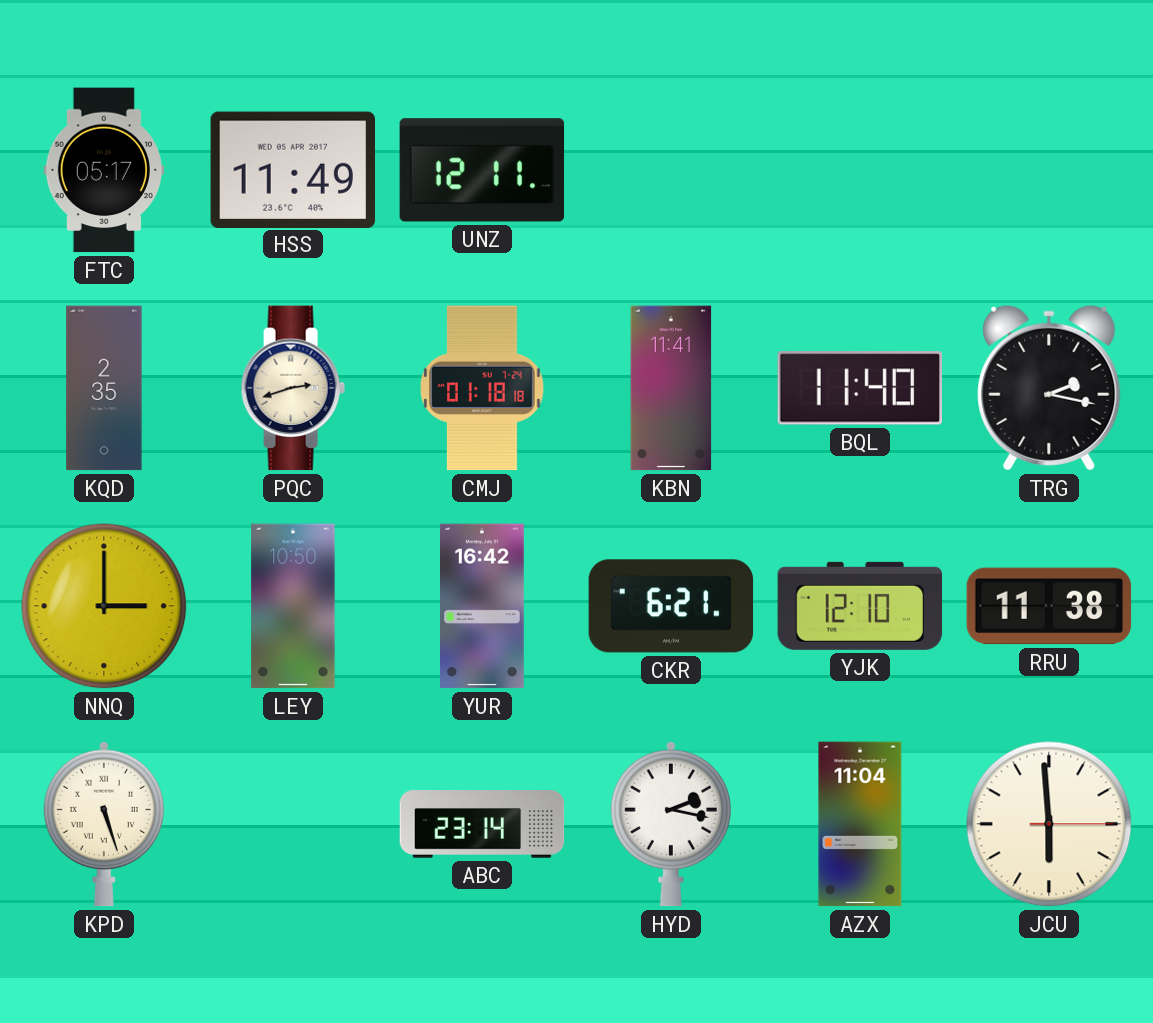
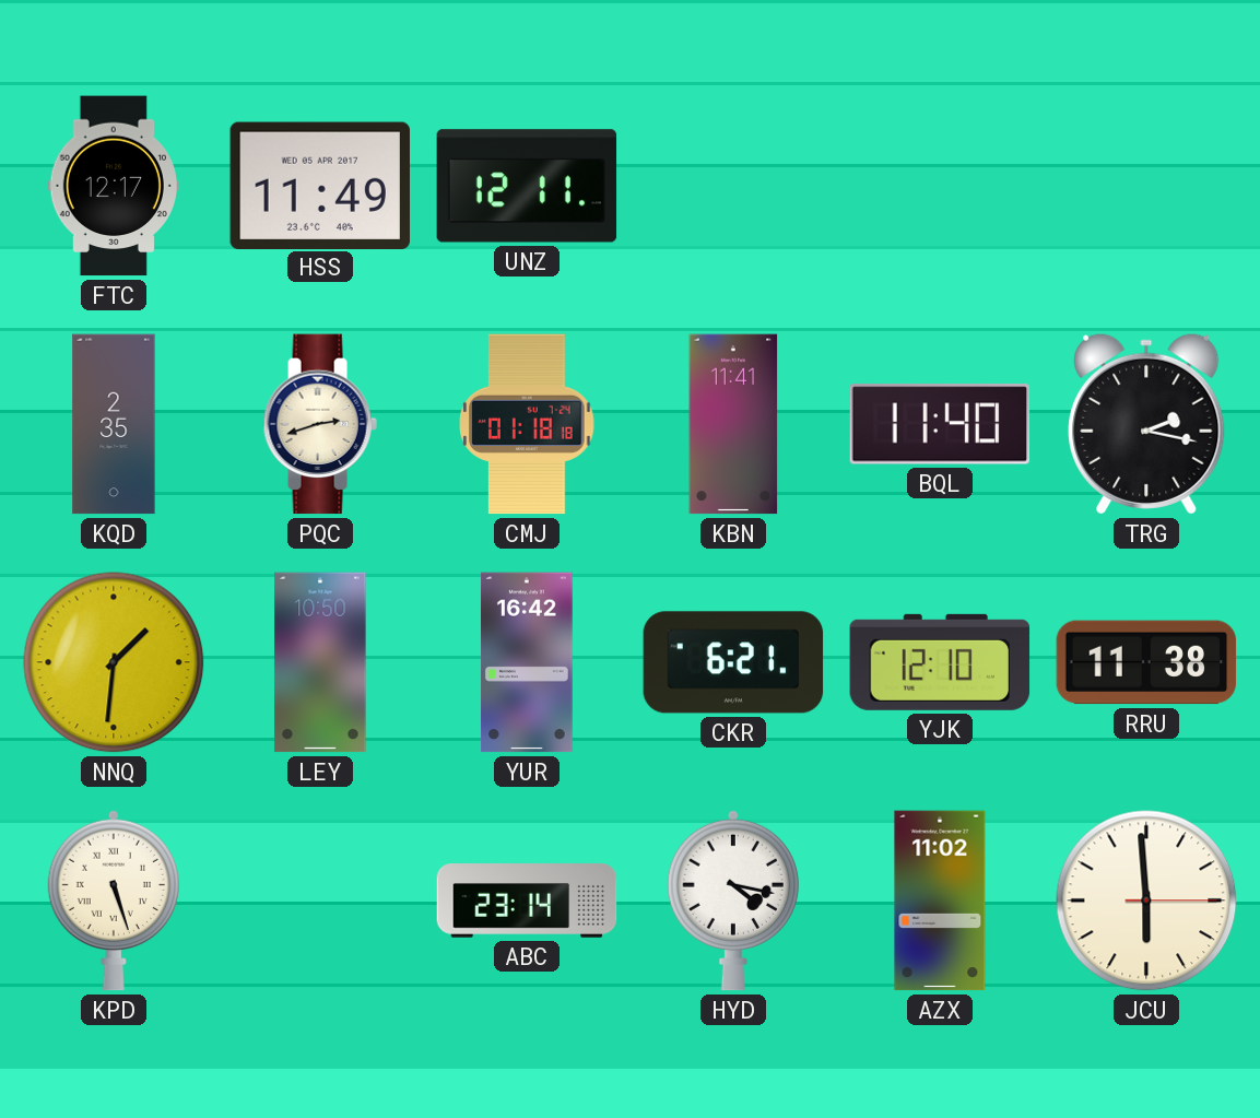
FTC: 05:17 -> 12:17 (114, 186)
NNQ: 3:00 -> 1:31 (114, 662)
HYD: 2:17 -> 4:17 (733, 901)
AZX: 11:04 -> 11:02 (940, 901)
